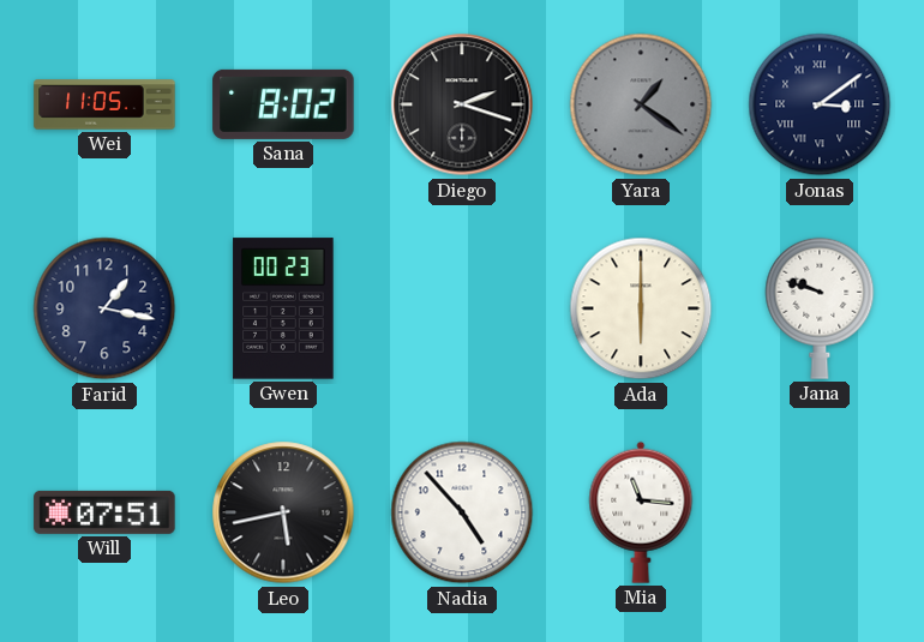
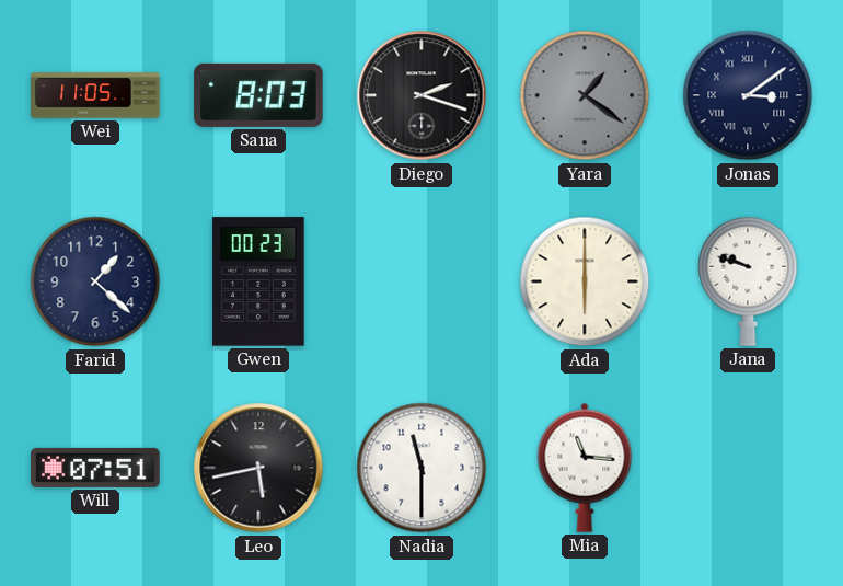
Sana: 8:02 -> 8:03 (258, 95)
Farid: 1:17 -> 1:22 (95, 281)
Nadia: 4:53 -> 11:30 (422, 468)
